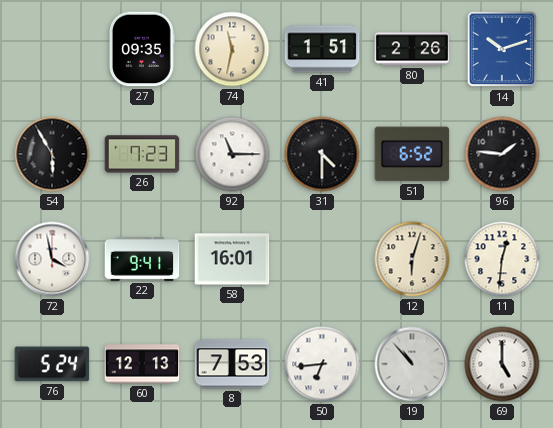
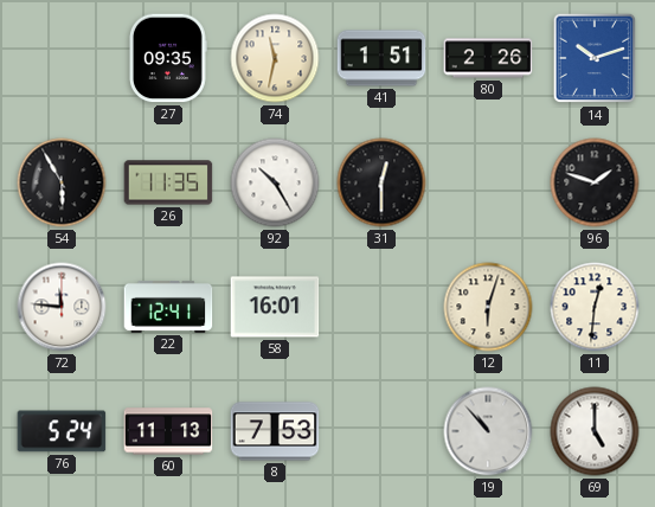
26: 7:23 -> 11:35 (168, 182)
92: 11:15 -> 10:25 (275, 182)
31: 4:30 -> 12:30 (381, 182)
51: 6:52 -> none (412, 154)
96: 1:46 -> 1:48 (595, 182)
72: 3:58 -> 11:46 (62, 307)
22: 9:41 -> 12:41 (168, 307)
60: 12:13 -> 11:13 (168, 431)
50: 6:44 -> none (322, 364)
